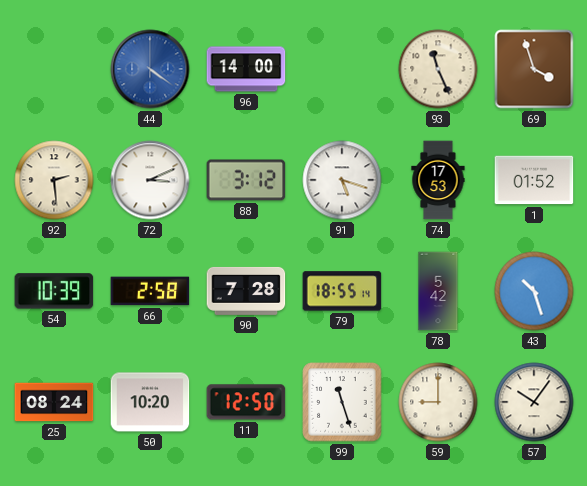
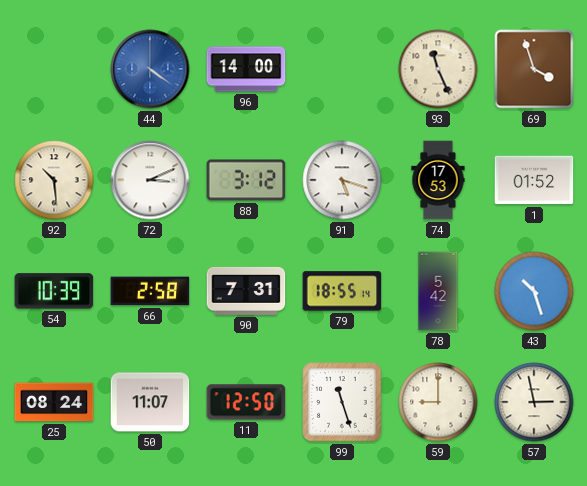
92: 2:29 -> 10:29 (54, 180)
90: 7:28 -> 7:31 (246, 291)
50: 10:20 -> 11:07 (150, 402)
57: 10:06 -> 2:58 (534, 402)
